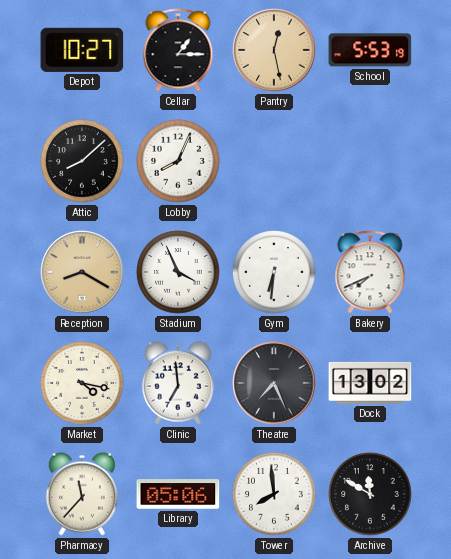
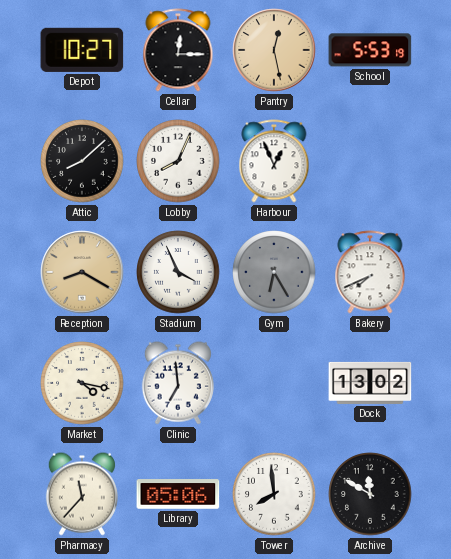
Cellar: 1:15 -> 12:15 (178, 50)
Harbour: none -> 12:56 (274, 161)
Gym: 6:31 -> 6:25 (274, 272)
Gym dial: white -> grey (274, 272)
Theatre: 7:26 -> none (274, 383)
